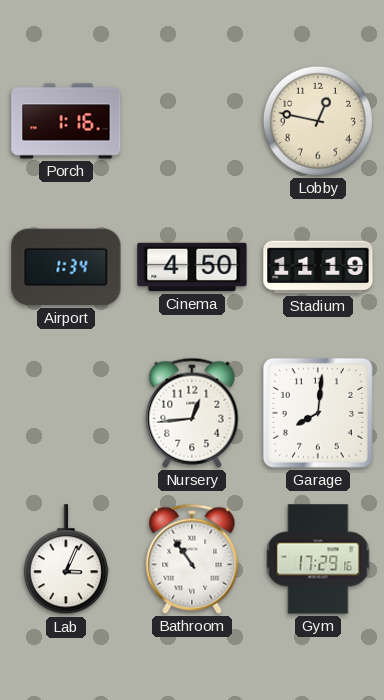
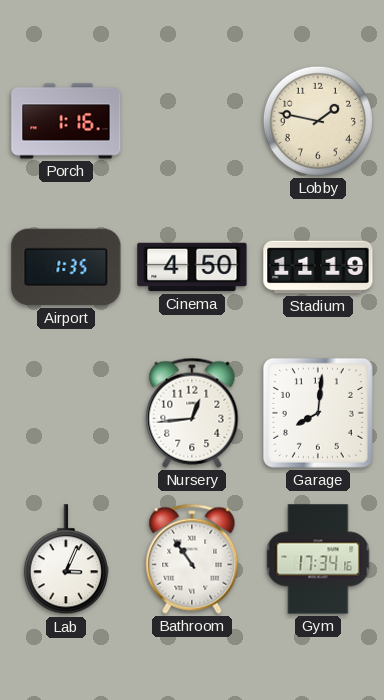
Lobby: 12:47 -> 1:47 (318, 121)
Airport: 1:34 -> 1:35 (66, 267)
Gym: 17:29 -> 17:34 (318, 559)
